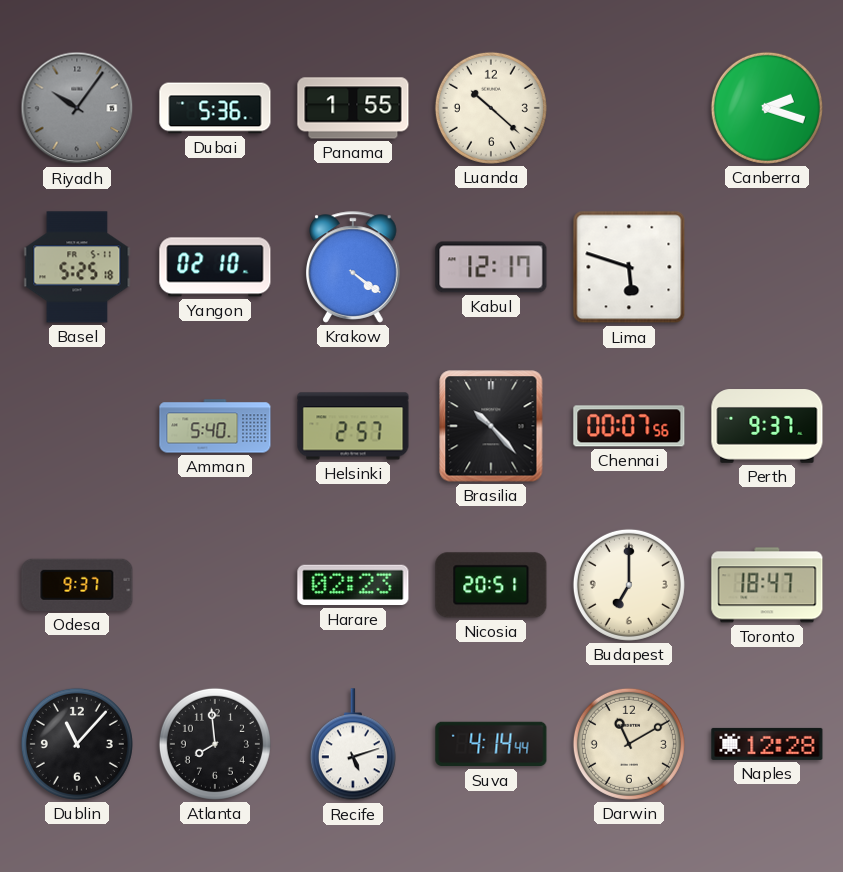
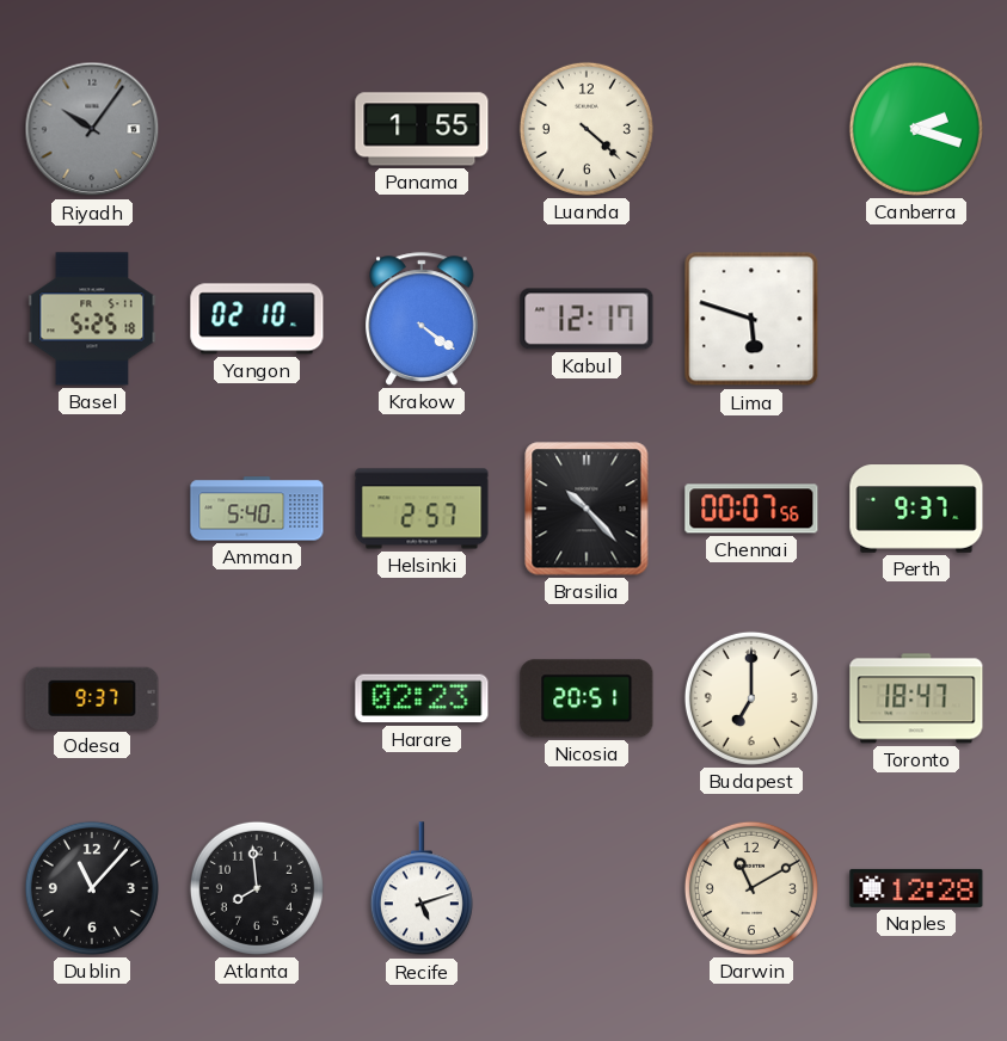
Dubai: 5:36 -> none (215, 108)
Luanda: 10:22 -> 4:22 (587, 129)
Suva: 4:14 -> none (491, 744)
